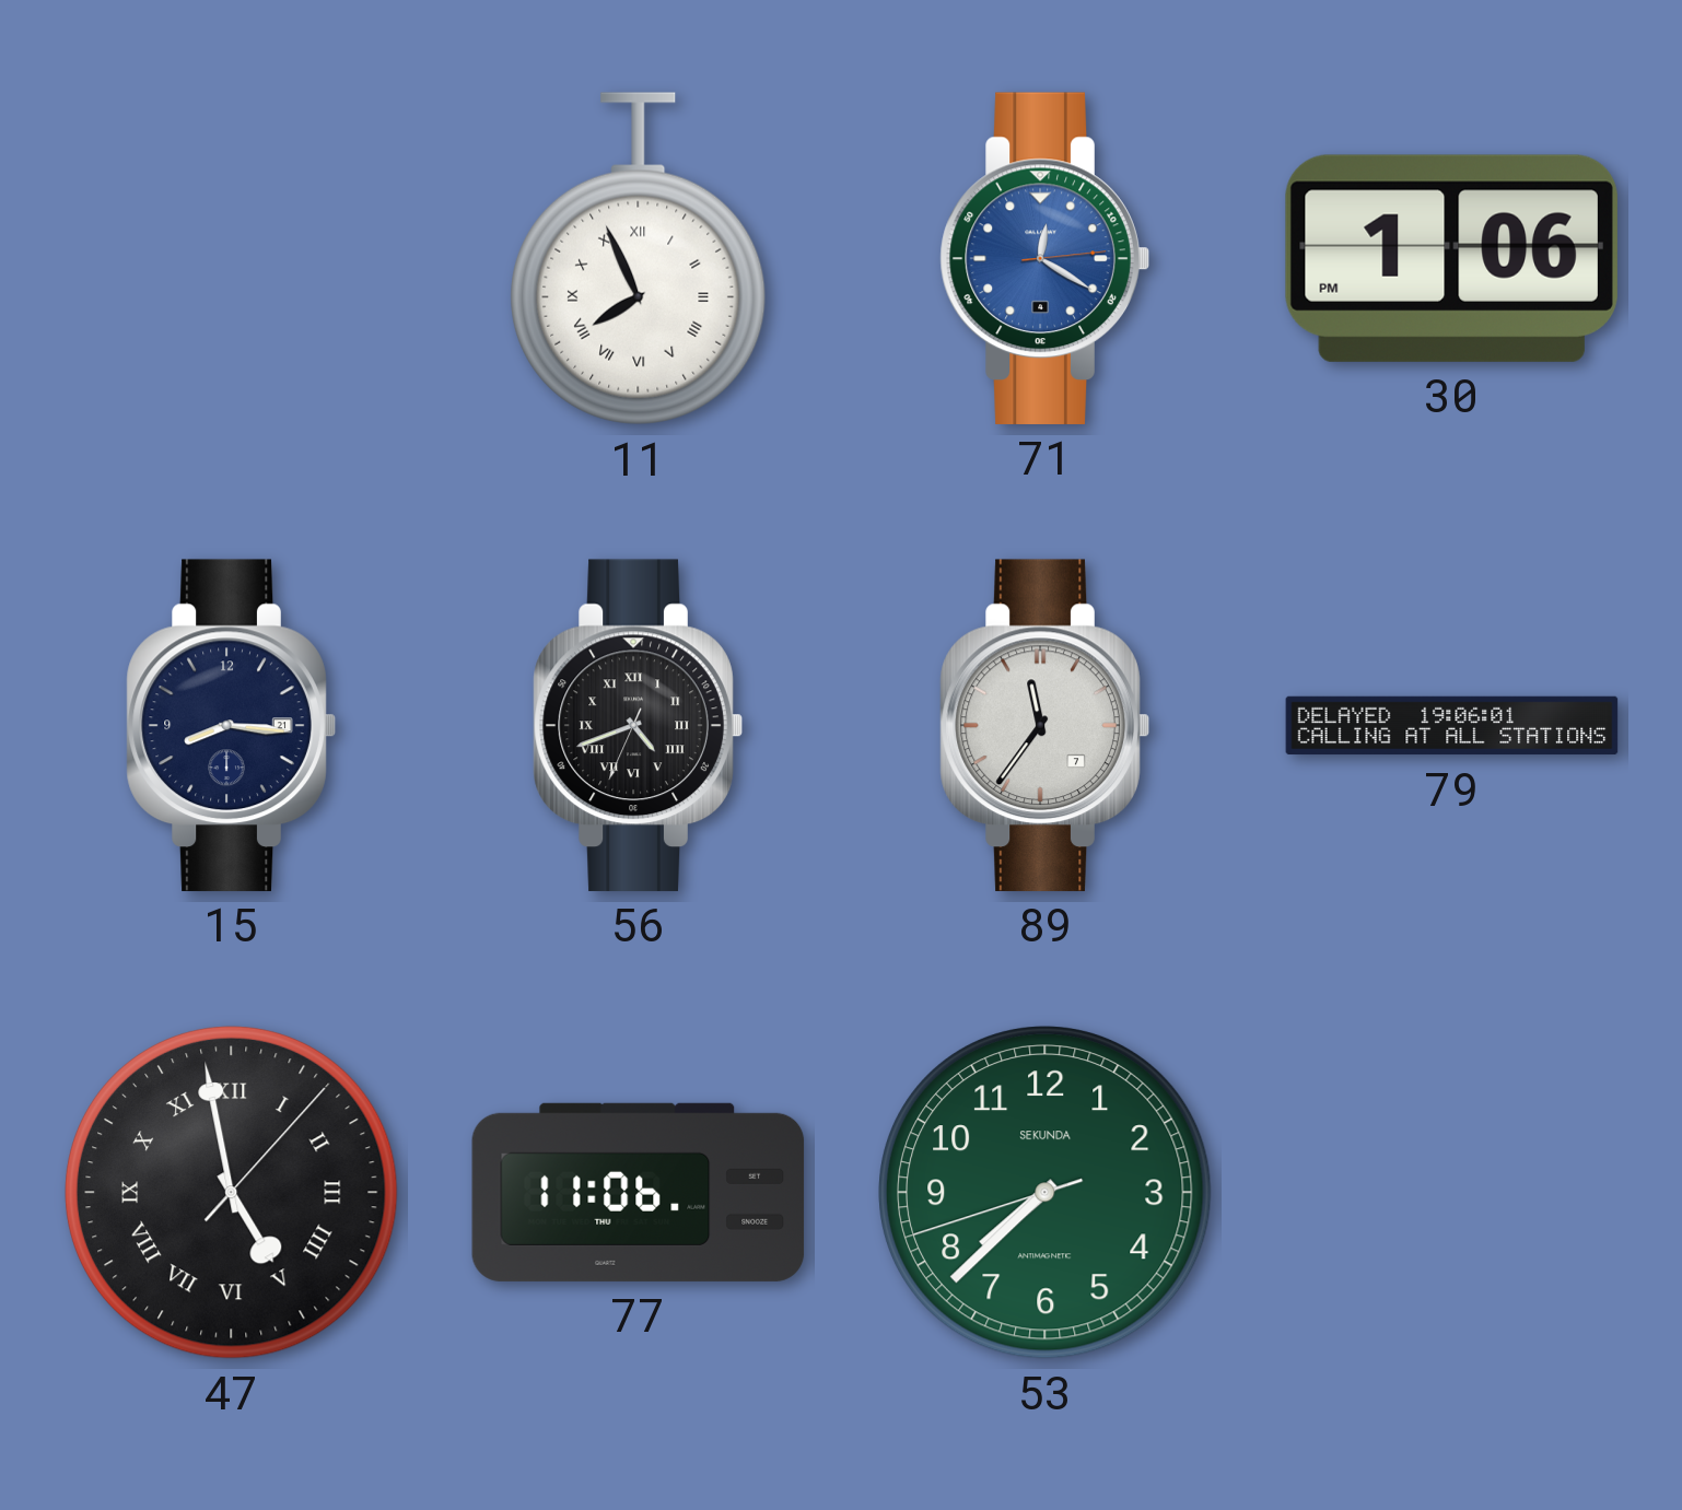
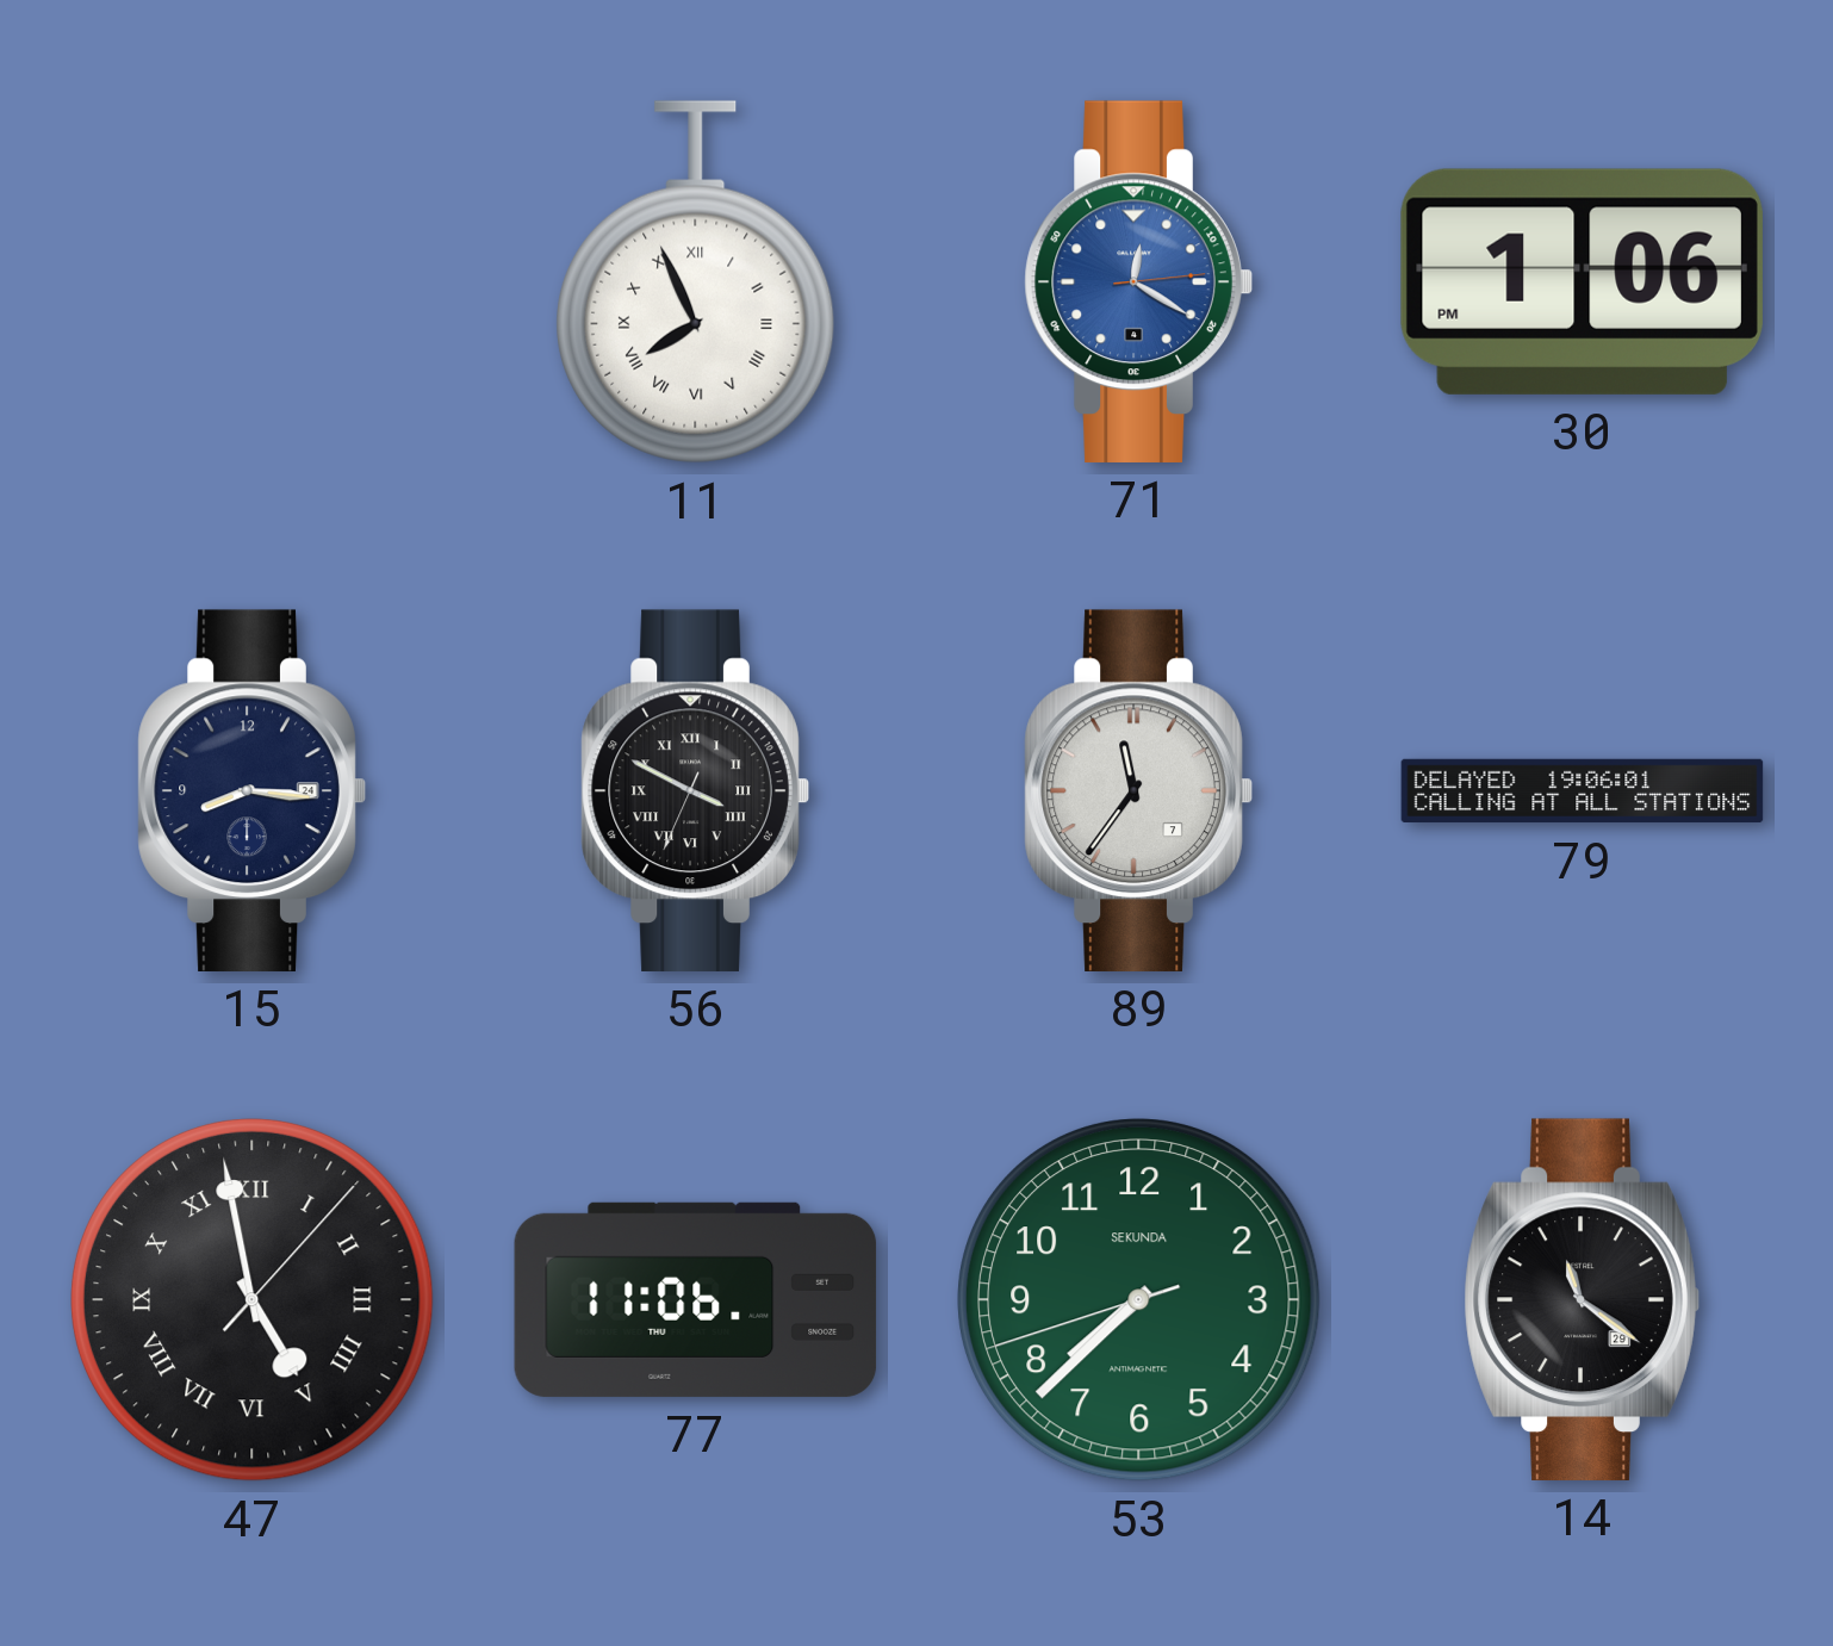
15 date: 21 -> 24 (251, 790)
56: 4:41 -> 3:49 (695, 790)
14: none -> 11:21 (1582, 1299)
